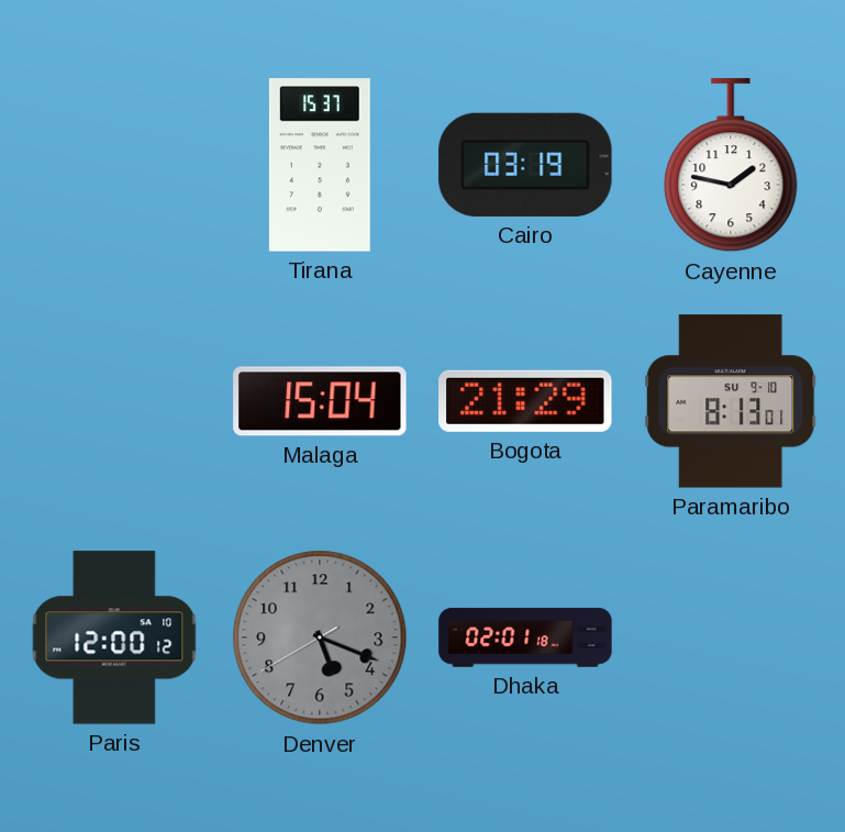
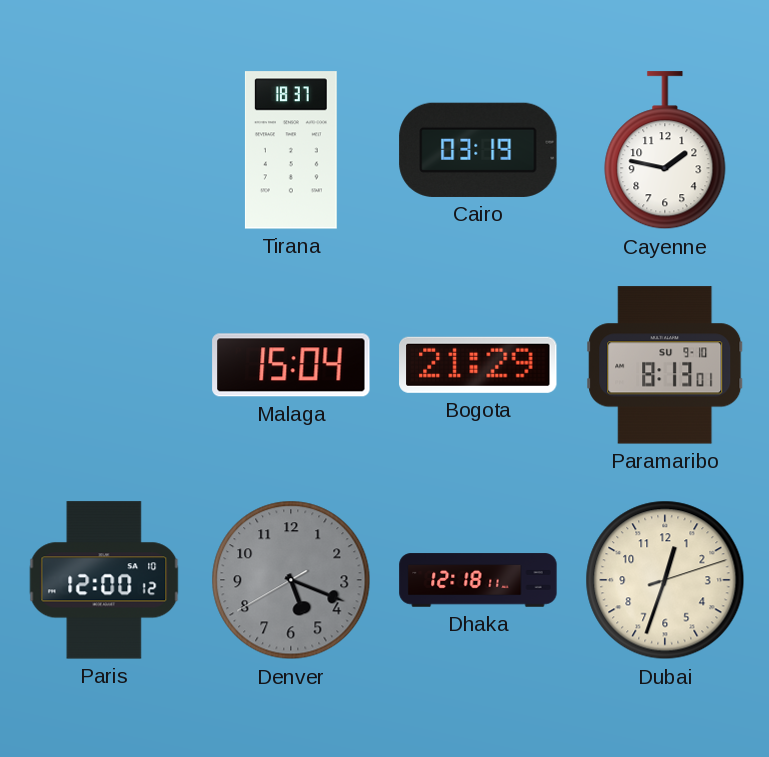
Tirana: 15:37 -> 18:37 (291, 150)
Dhaka: 02:01 -> 12:18 (478, 580)
Dubai: none -> 12:33 (665, 580)
